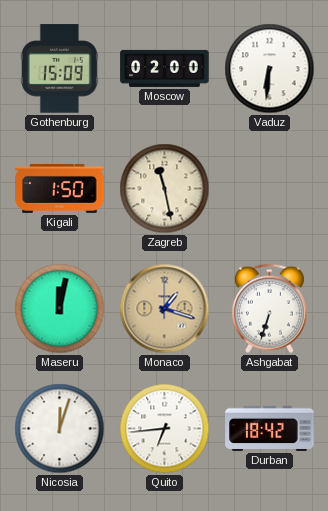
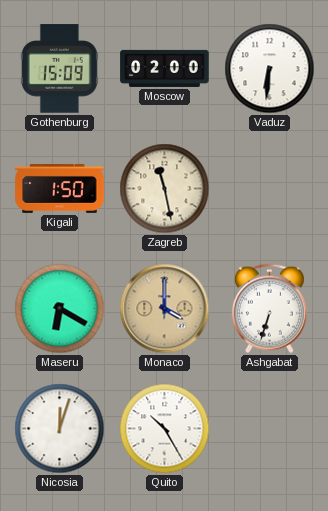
Maseru: 12:02 -> 6:20 (60, 309)
Monaco: 1:18 -> 4:00 (165, 309)
Quito: 6:44 -> 10:25 (165, 429)
Durban: 18:42 -> none (270, 428)
